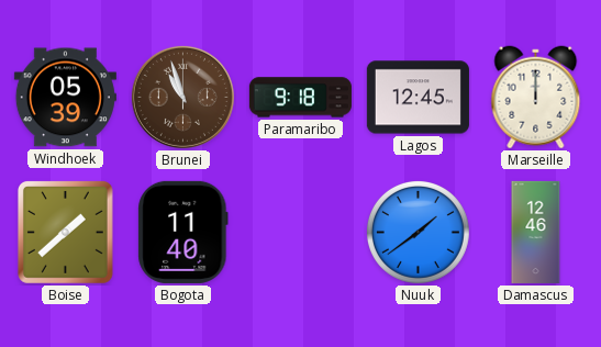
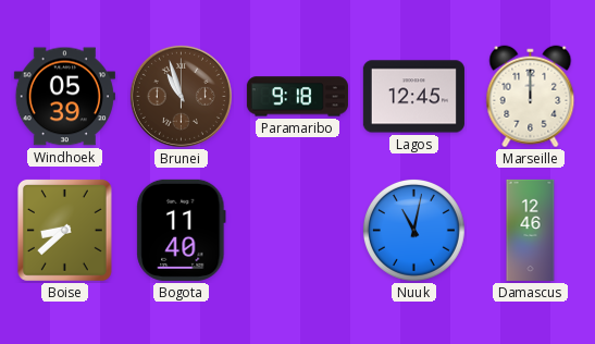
Boise: 1:38 -> 8:38 (64, 230)
Nuuk: 1:39 -> 11:02 (413, 230)
